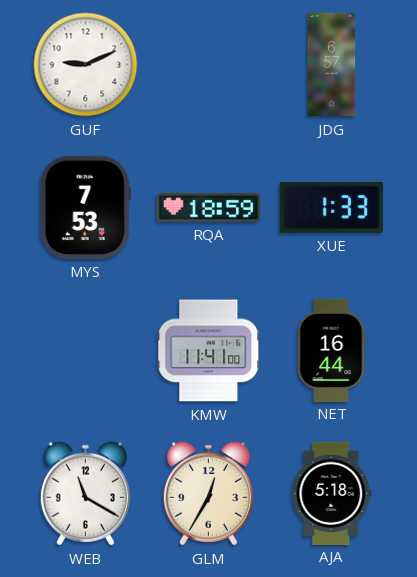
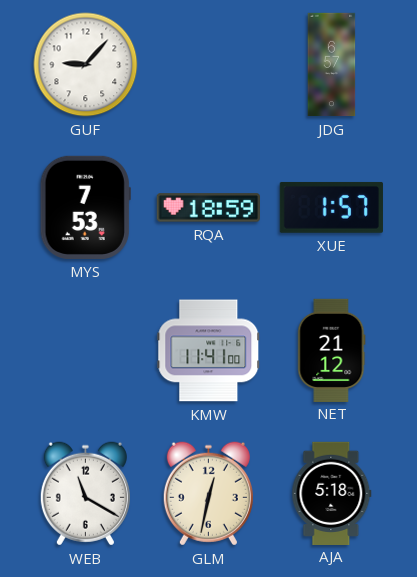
GUF: 9:11 -> 9:07 (86, 65)
XUE: 1:33 -> 1:57 (331, 207)
NET: 16:44 -> 21:12 (332, 350)
GLM: 12:35 -> 12:32 (208, 494)
